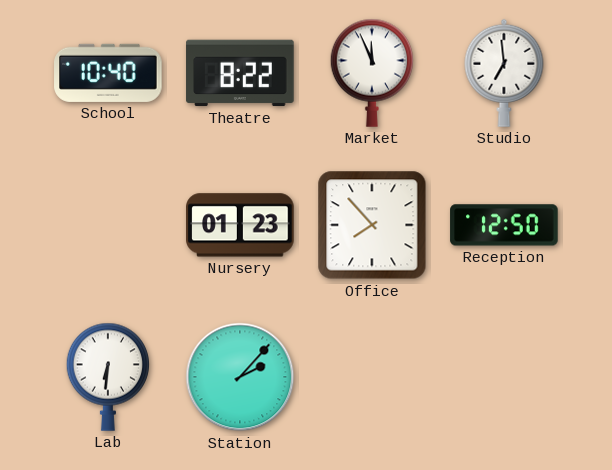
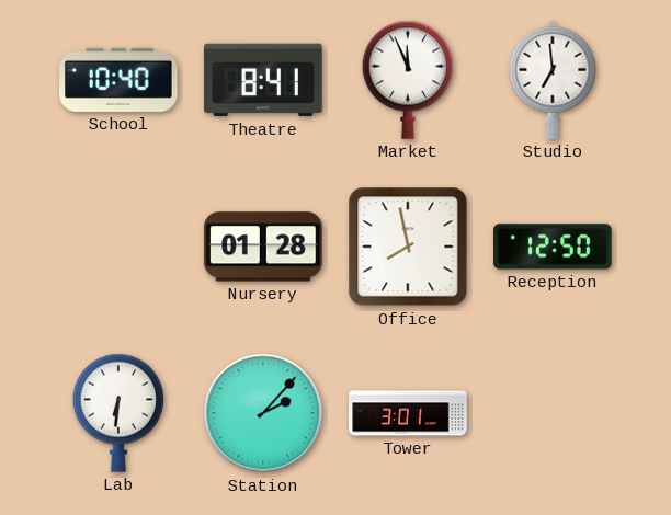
Theatre: 8:22 -> 8:41 (263, 80)
Nursery: 01:23 -> 01:28 (263, 247)
Office: 7:53 -> 7:58 (408, 247)
Tower: none -> 3:01 (408, 413)
